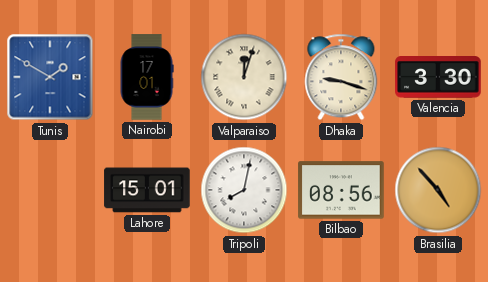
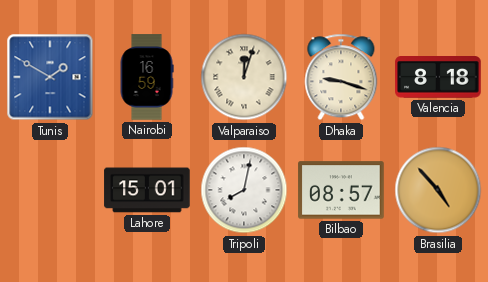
Nairobi: 17:01 -> 16:59 (147, 77)
Valencia: 3:30 -> 8:18 (438, 78)
Bilbao: 08:56 -> 08:57 (341, 190)
